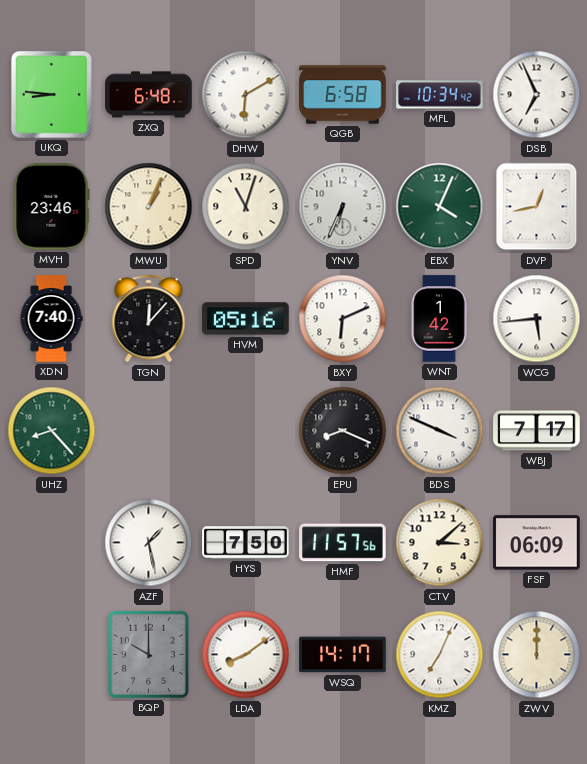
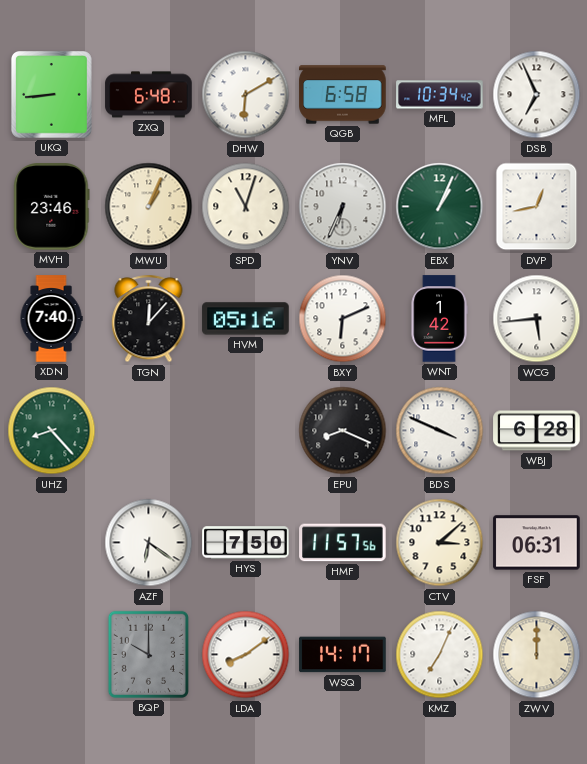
UKQ: 8:46 -> 8:44 (52, 95)
EBX: 4:04 -> 1:04 (440, 207)
WBJ: 7:17 -> 6:28 (537, 431)
AZF: 1:28 -> 6:21 (149, 543)
FSF: 06:09 -> 06:31 (537, 543)
